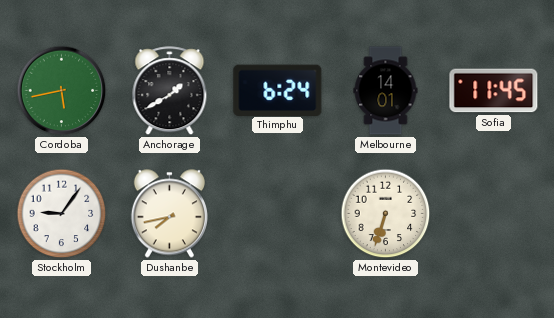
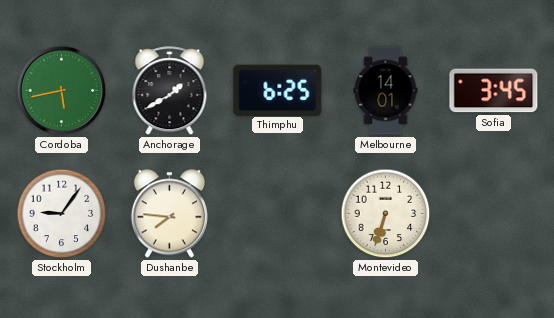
Thimphu: 6:24 -> 6:25 (278, 90)
Sofia: 11:45 -> 3:45 (494, 91)
Dushanbe: 7:43 -> 7:46 (169, 214)
